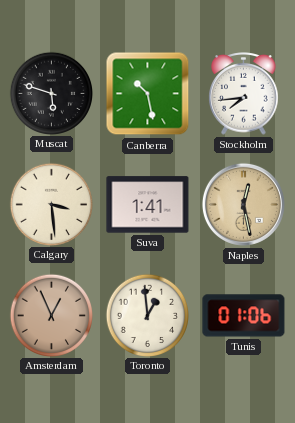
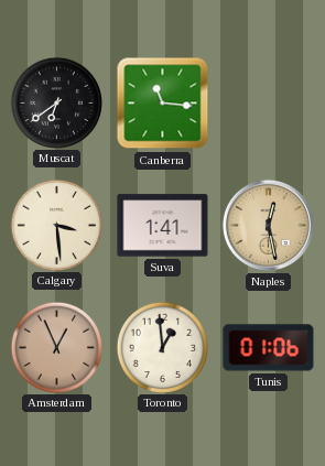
Muscat: 5:48 -> 6:39 (56, 102)
Canberra: 10:28 -> 11:16 (163, 104)
Stockholm: 7:44 -> none (244, 94)
